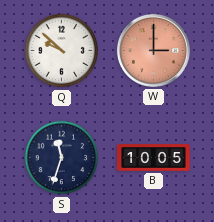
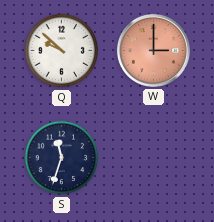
B: 10:05 -> none (154, 158)
